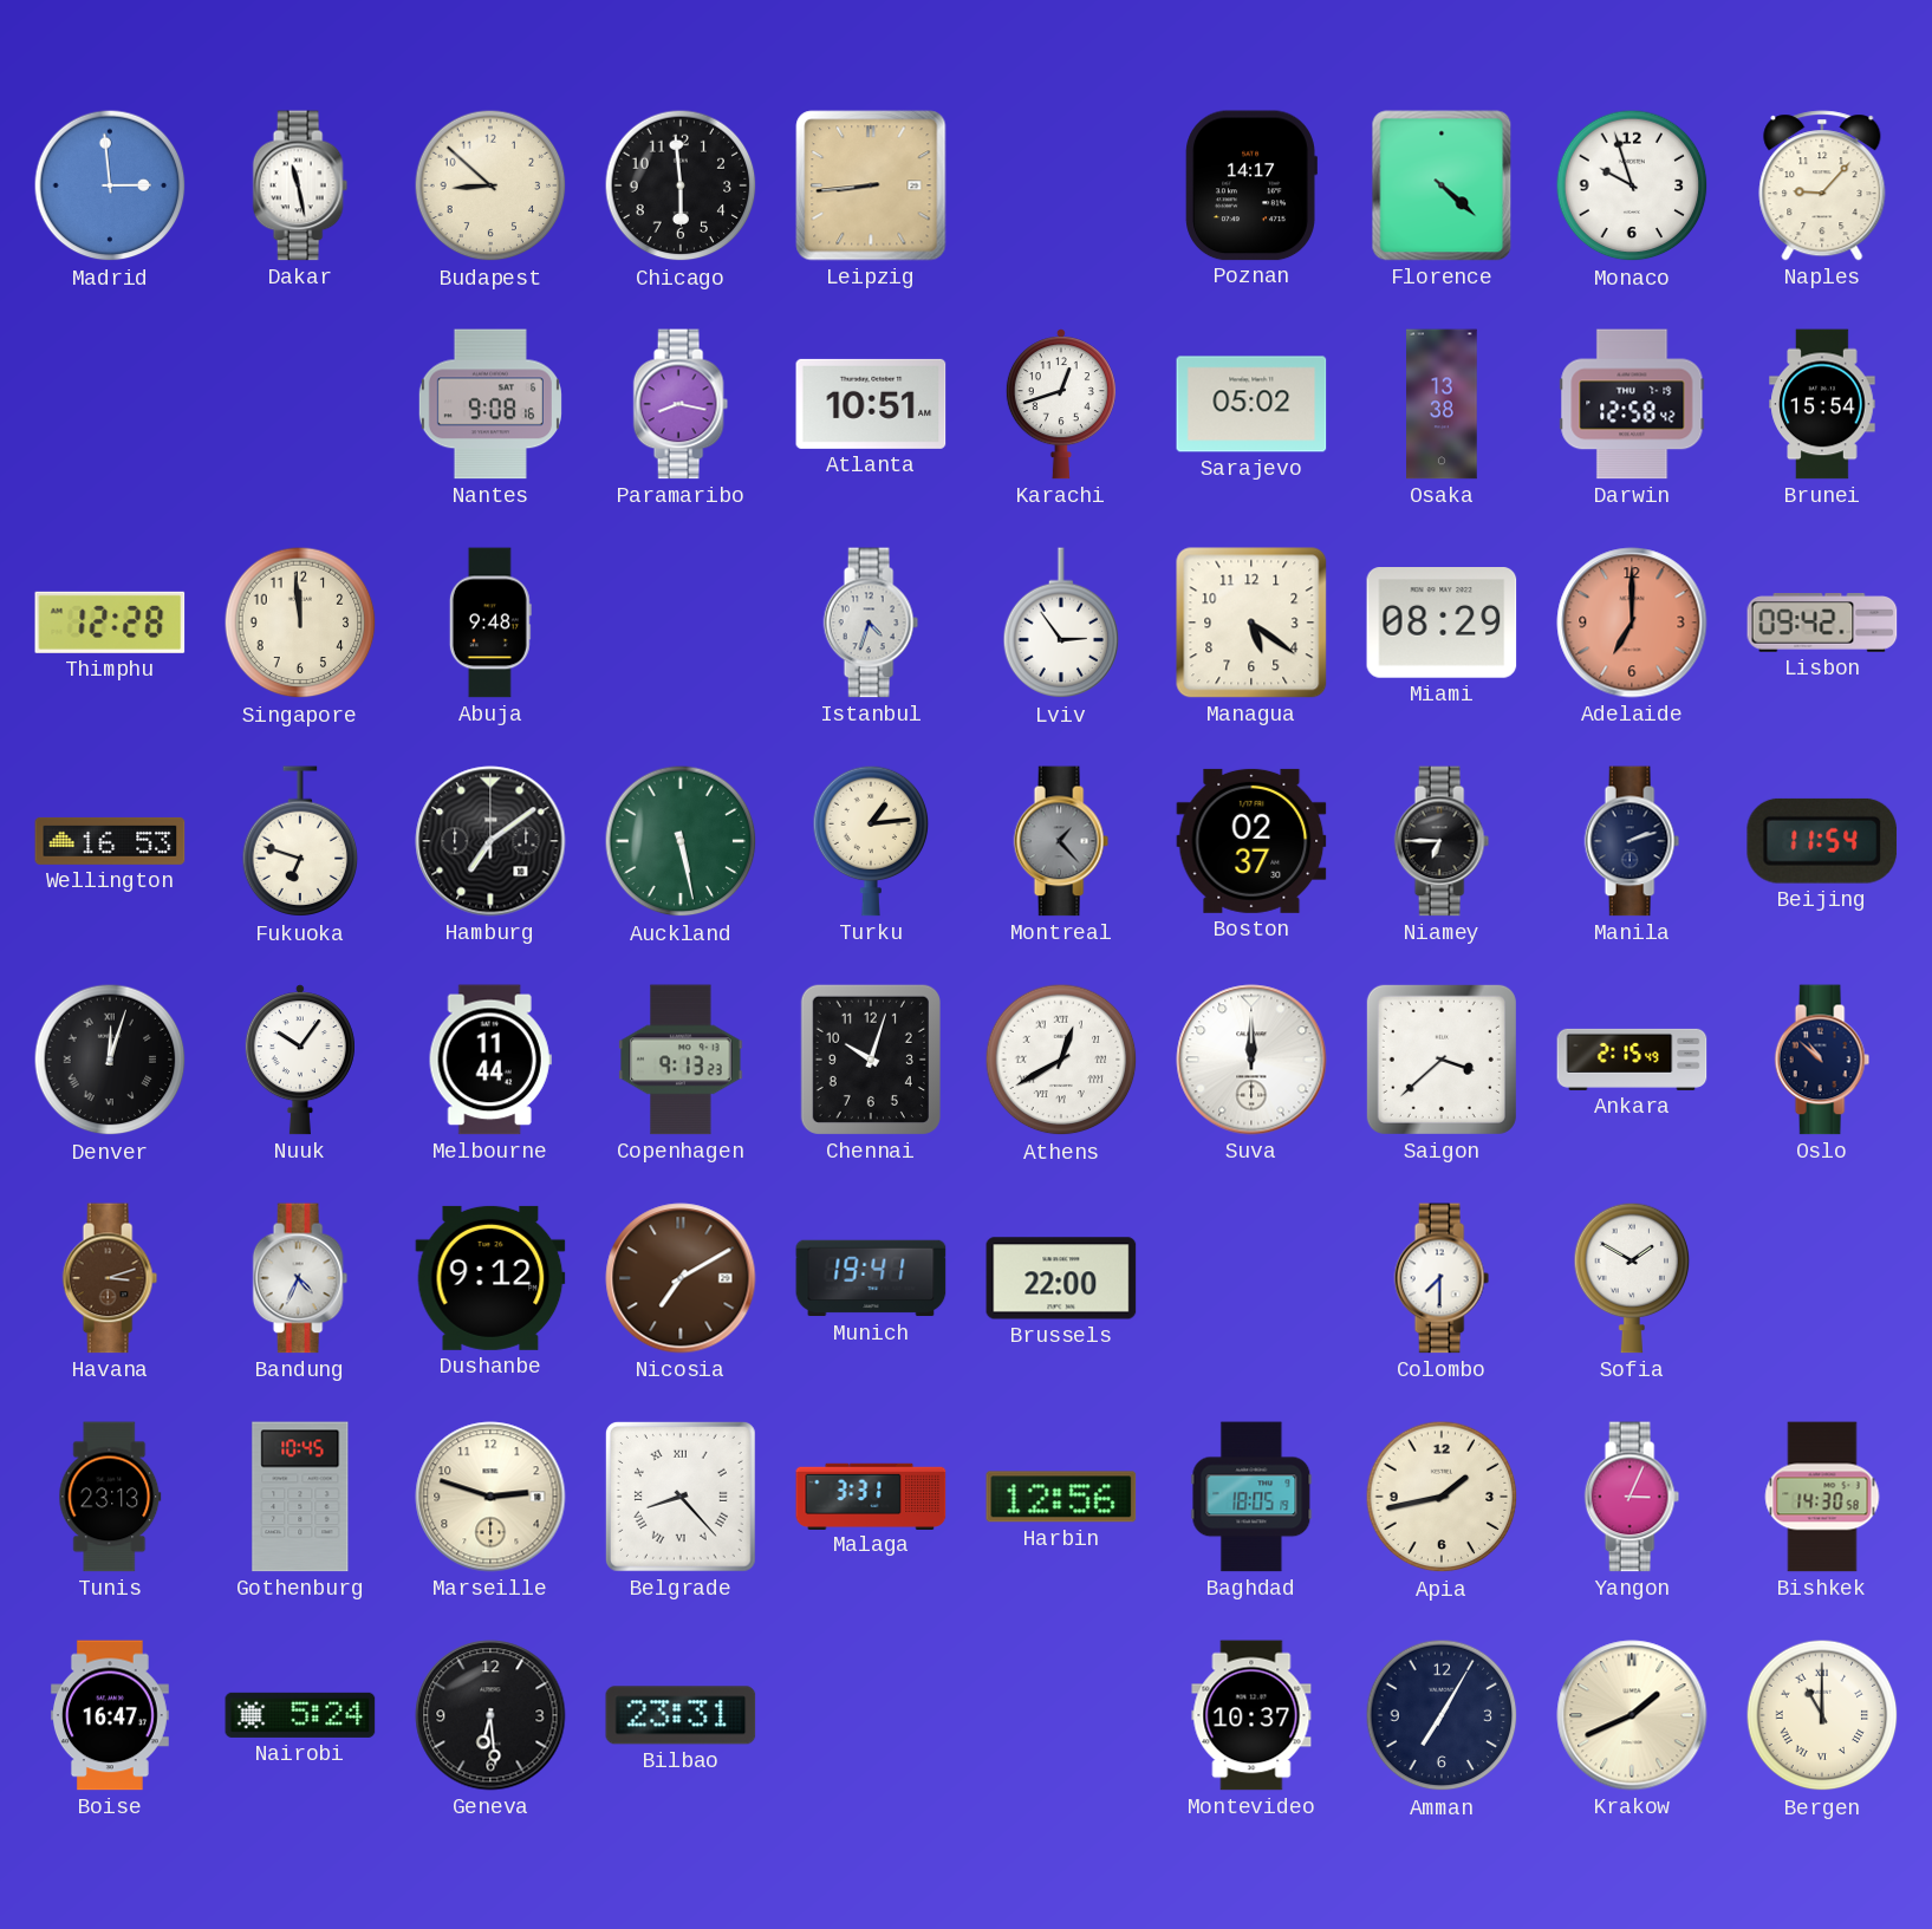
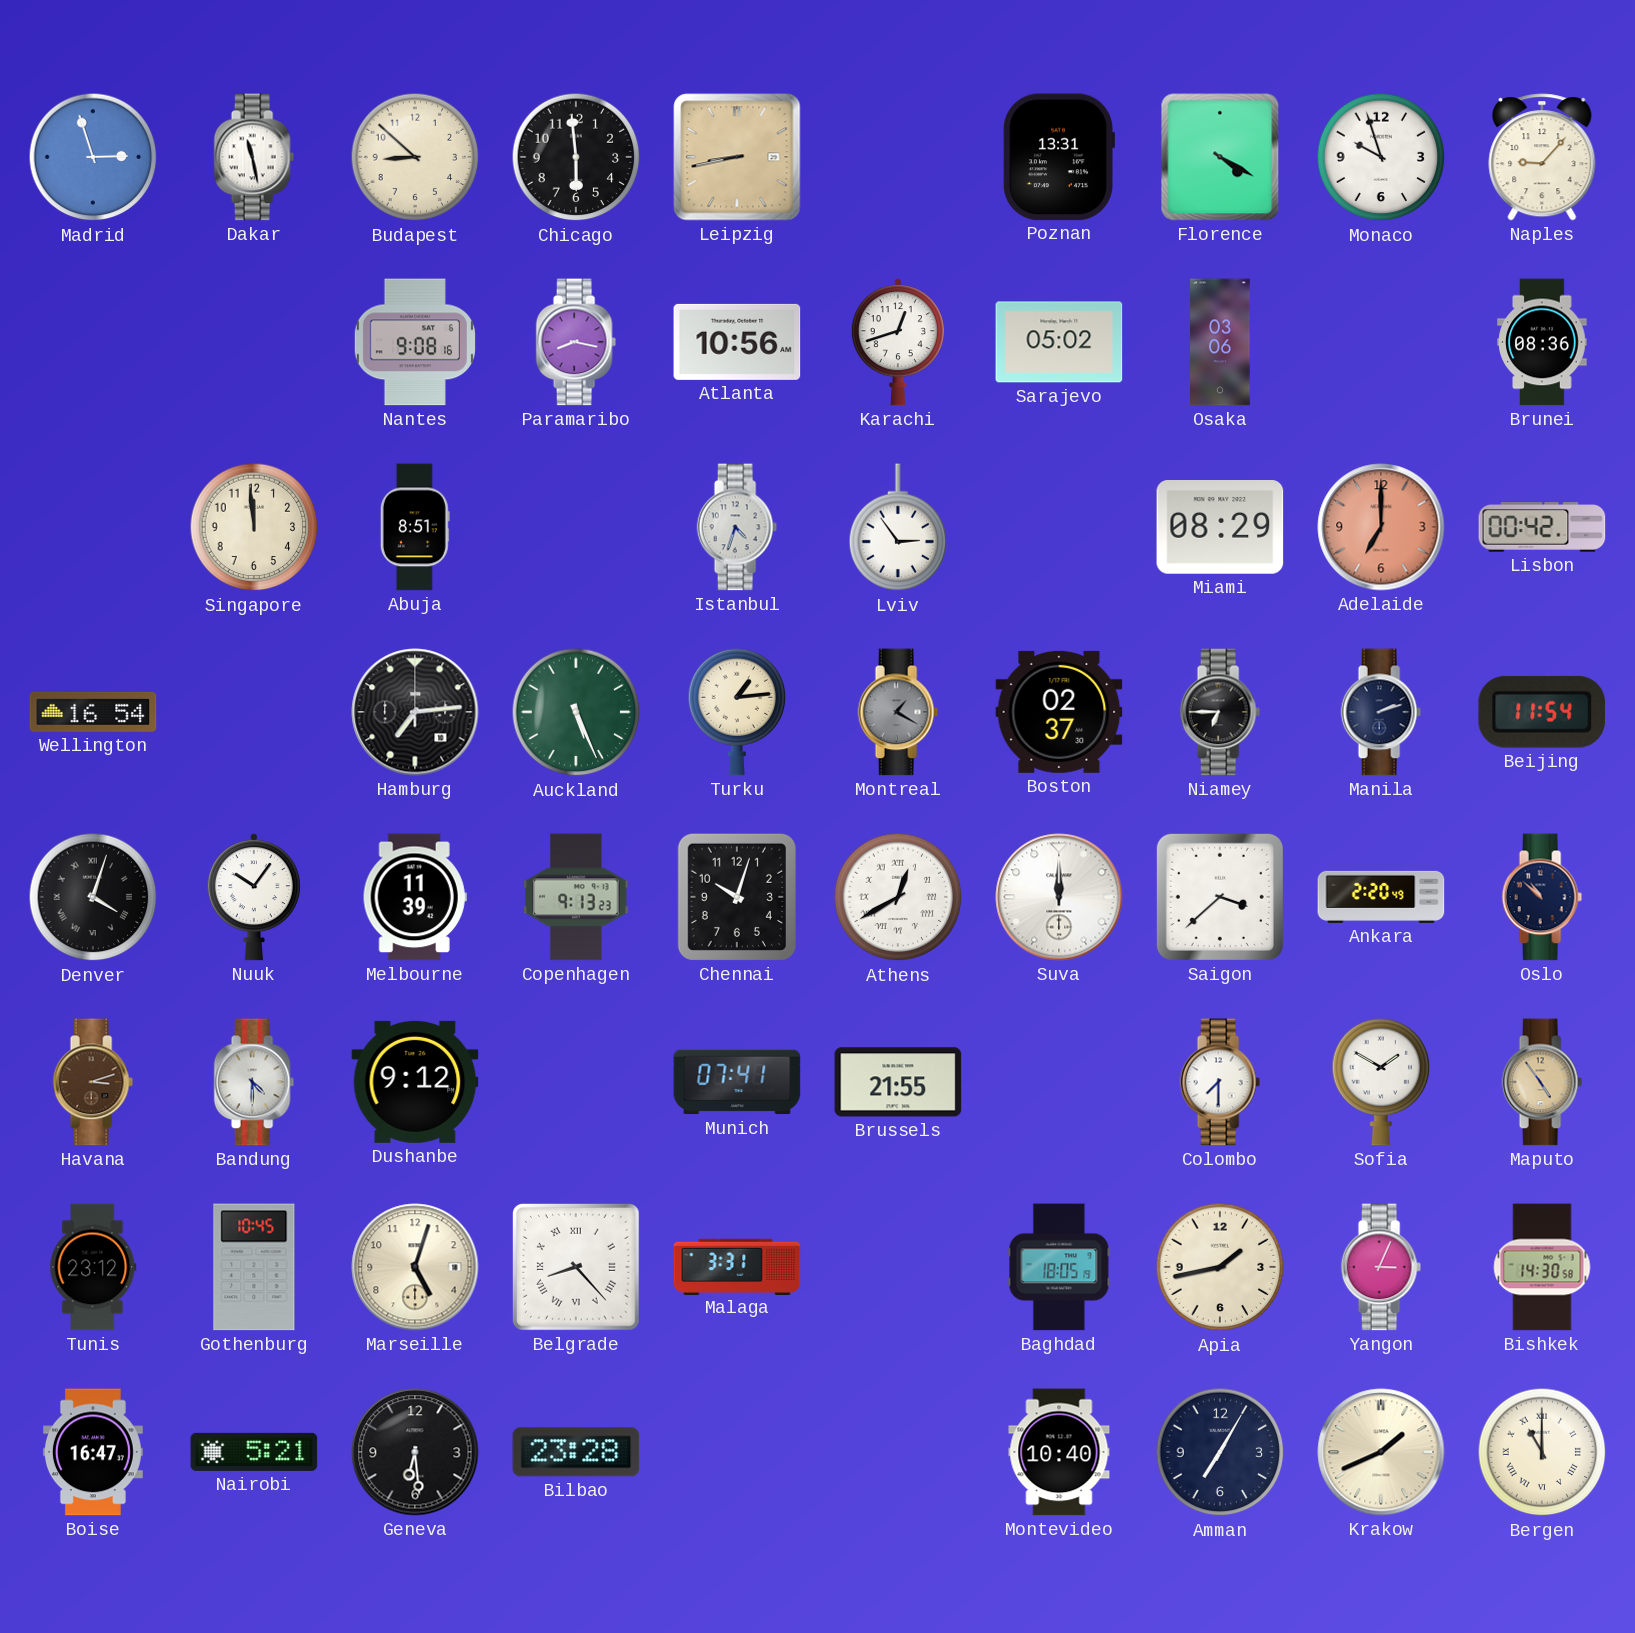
Madrid: 2:59 -> 2:57 (93, 157)
Leipzig: 8:44 -> 8:43 (737, 157)
Poznan: 14:17 -> 13:31 (1059, 157)
Florence: 4:22 -> 4:20 (1220, 157)
Atlanta: 10:51 -> 10:56 (737, 342)
Osaka: 13:38 -> 03:06 (1220, 342)
Darwin: 12:58 -> none (1632, 404)
Brunei: 15:54 -> 08:36 (1542, 342)
Thimphu: 12:28 -> none (110, 623)
Abuja: 9:48 -> 8:51 (415, 527)
Managua: 5:21 -> none (1251, 623)
Lisbon: 09:42 -> 00:42 (1542, 527)
Wellington: 16:53 -> 16:54 (93, 712)
Fukuoka: 6:48 -> none (300, 842)
Hamburg: 7:09 -> 7:14 (415, 712)
Auckland: 5:28 -> 5:26 (576, 712)
Montreal: 1:23 -> 1:20 (898, 712)
Denver: 12:03 -> 4:03 (93, 897)
Melbourne: 11:44 -> 11:39 (415, 897)
Ankara: 2:15 -> 2:20 (1381, 897)
Bandung: 4:34 -> 4:30 (254, 1082)
Nicosia: 7:10 -> none (681, 1278)
Munich: 19:41 -> 07:41 (737, 1082)
Brussels: 22:00 -> 21:55 (898, 1082)
Maputo: none -> 4:54 (1542, 1082)
Tunis: 23:13 -> 23:12 (93, 1267)
Marseille: 2:48 -> 5:03 (415, 1267)
Harbin: 12:56 -> none (1061, 1497)
Nairobi: 5:24 -> 5:21 (254, 1452)
Bilbao: 23:31 -> 23:28 (576, 1452)
Montevideo: 10:37 -> 10:40 (1059, 1452)
